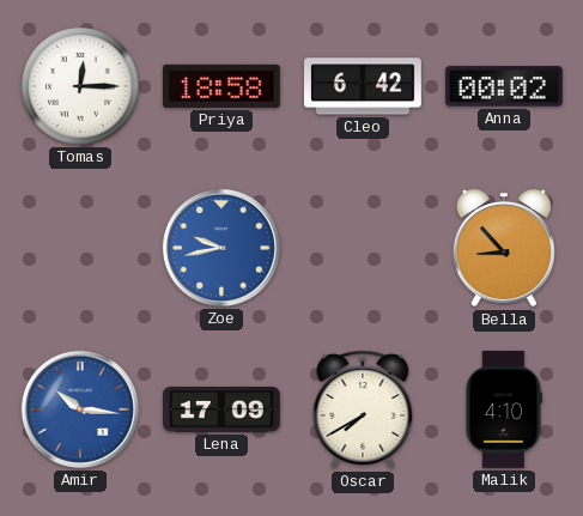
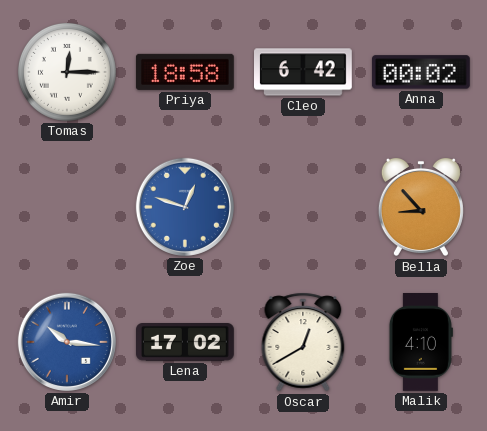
Zoe: 9:43 -> 12:48 (185, 207)
Lena: 17:09 -> 17:02 (186, 343)
Oscar: 7:40 -> 12:40 (303, 342)
